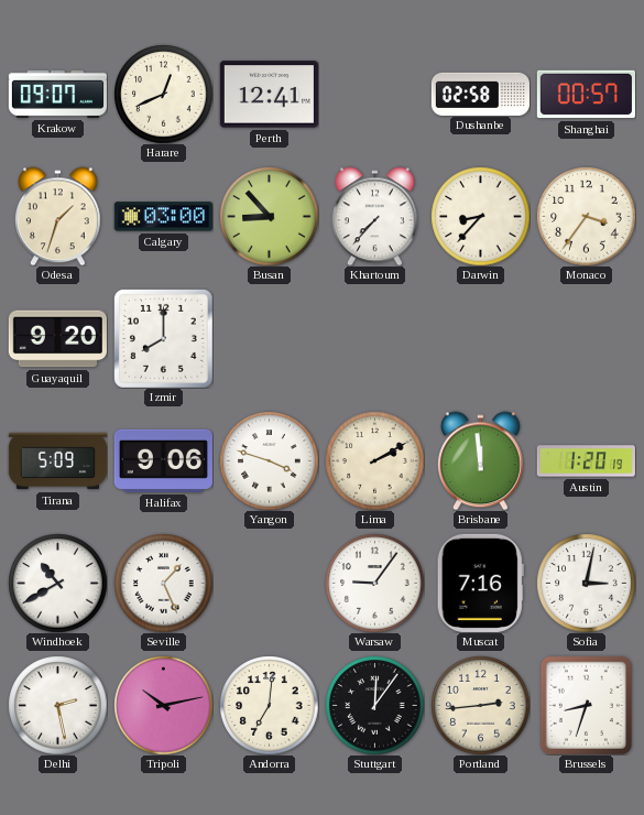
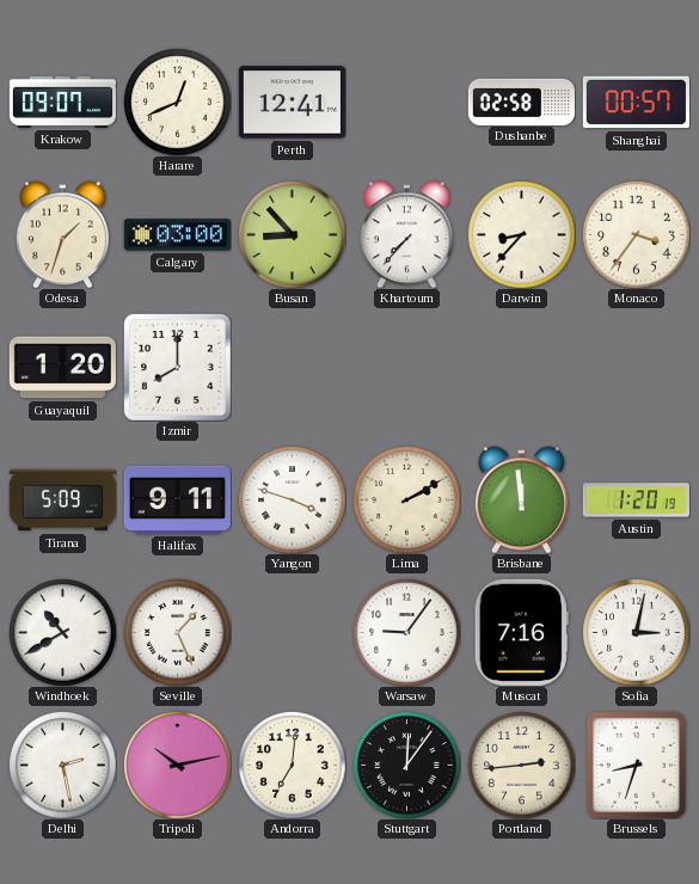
Guayaquil: 9:20 -> 1:20 (62, 368)
Halifax: 9:06 -> 9:11 (177, 499)
